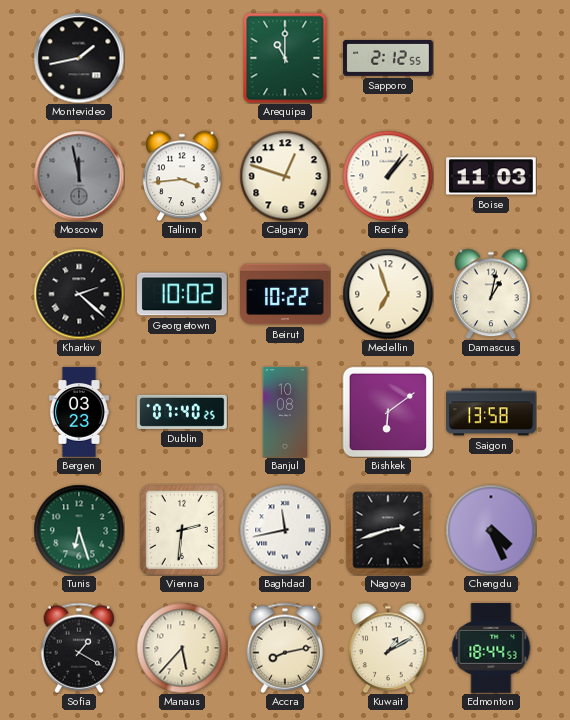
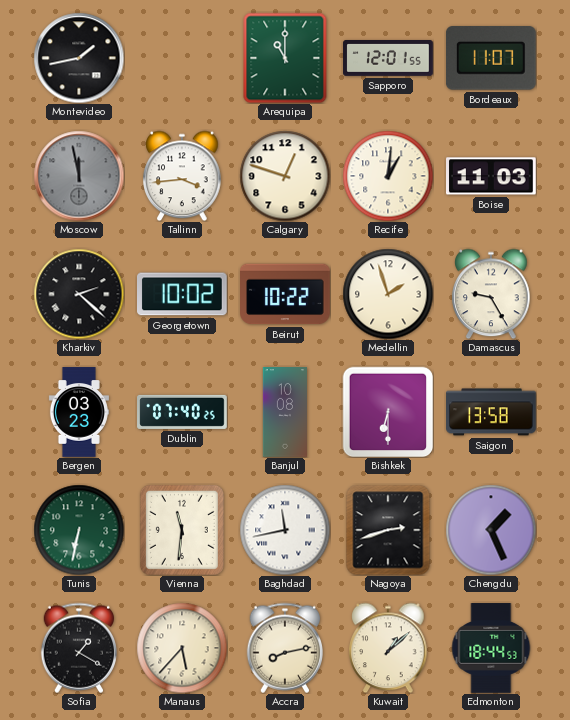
Sapporo: 2:12 -> 12:01 (388, 58)
Bordeaux: none -> 11:07 (491, 58)
Recife: 1:07 -> 1:01 (388, 176)
Medellin: 6:57 -> 1:57 (388, 294)
Damascus: 1:02 -> 9:25 (491, 294)
Bishkek: 6:09 -> 6:30 (388, 412)
Tunis: 6:27 -> 6:32 (79, 530)
Vienna: 2:31 -> 11:31 (182, 530)
Chengdu: 4:26 -> 1:26 (491, 530)
Kuwait: 1:10 -> 1:08 (388, 648)
